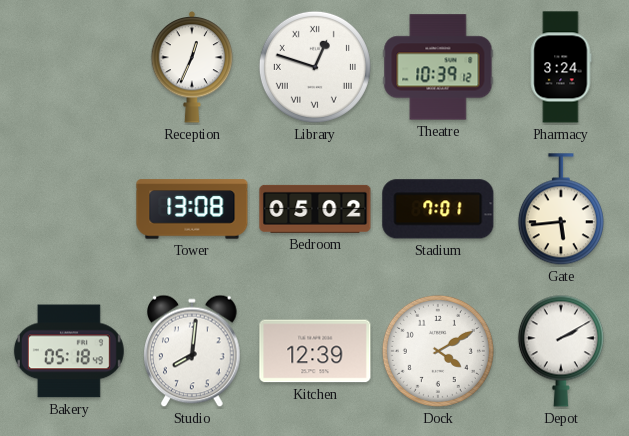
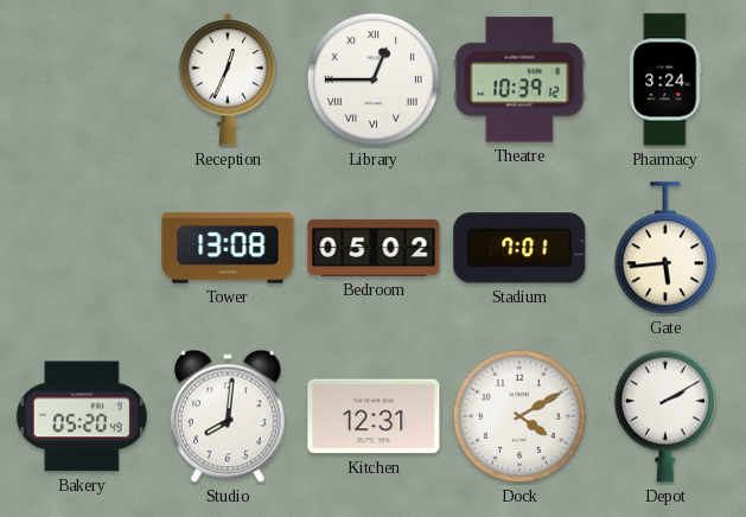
Library: 12:48 -> 12:45 (374, 79)
Bakery: 05:18 -> 05:20 (82, 416)
Kitchen: 12:39 -> 12:31 (374, 416)
